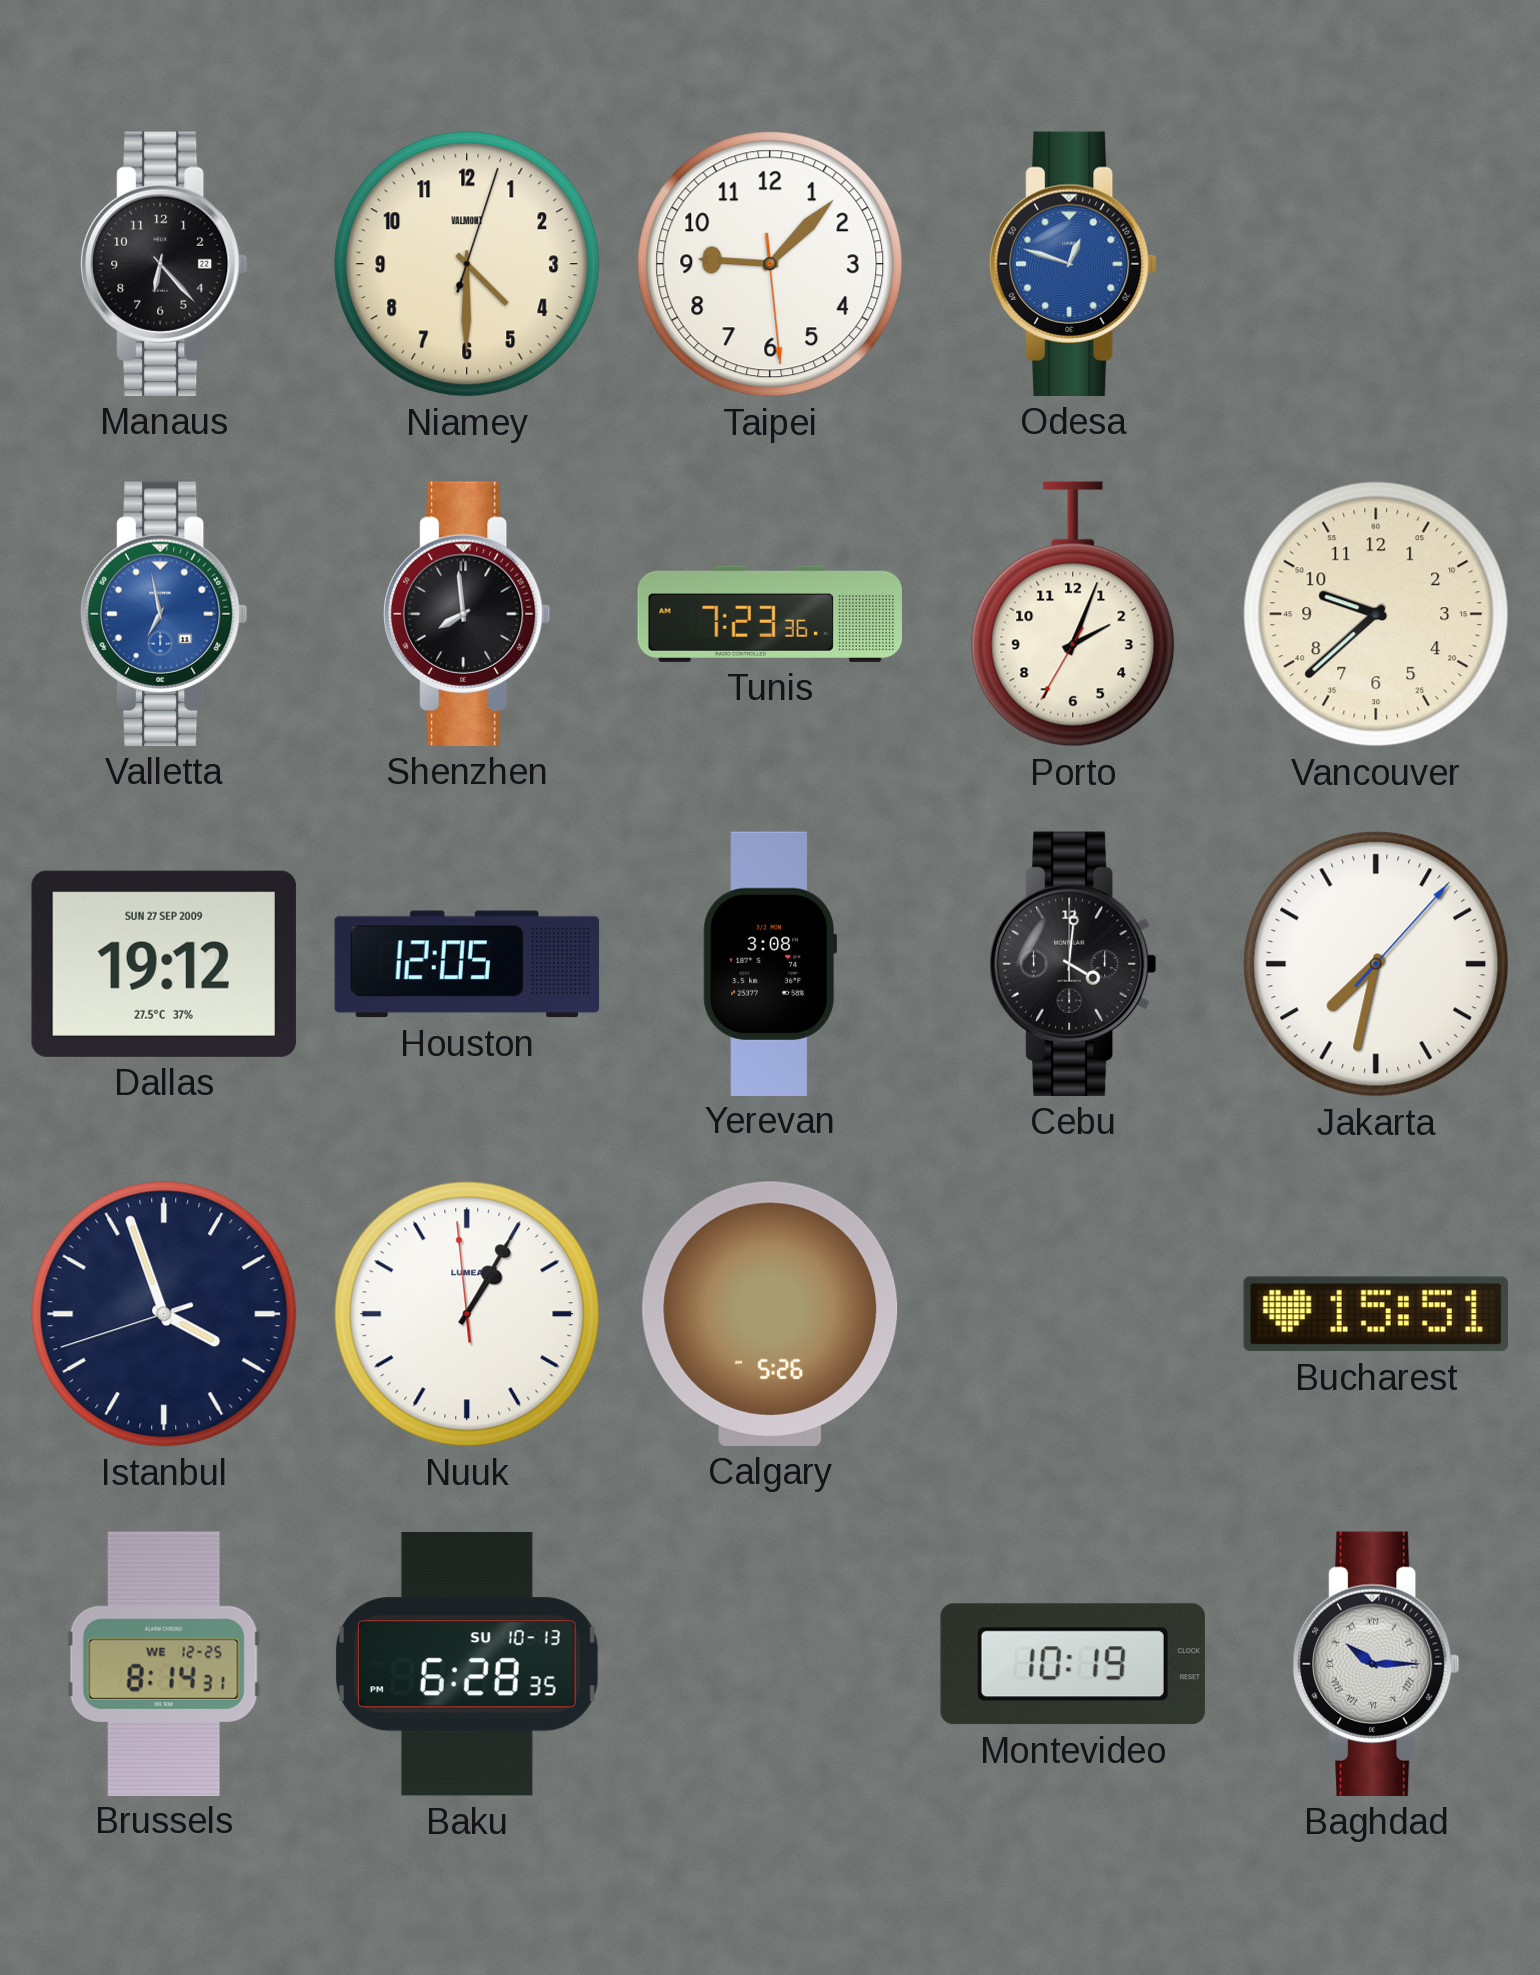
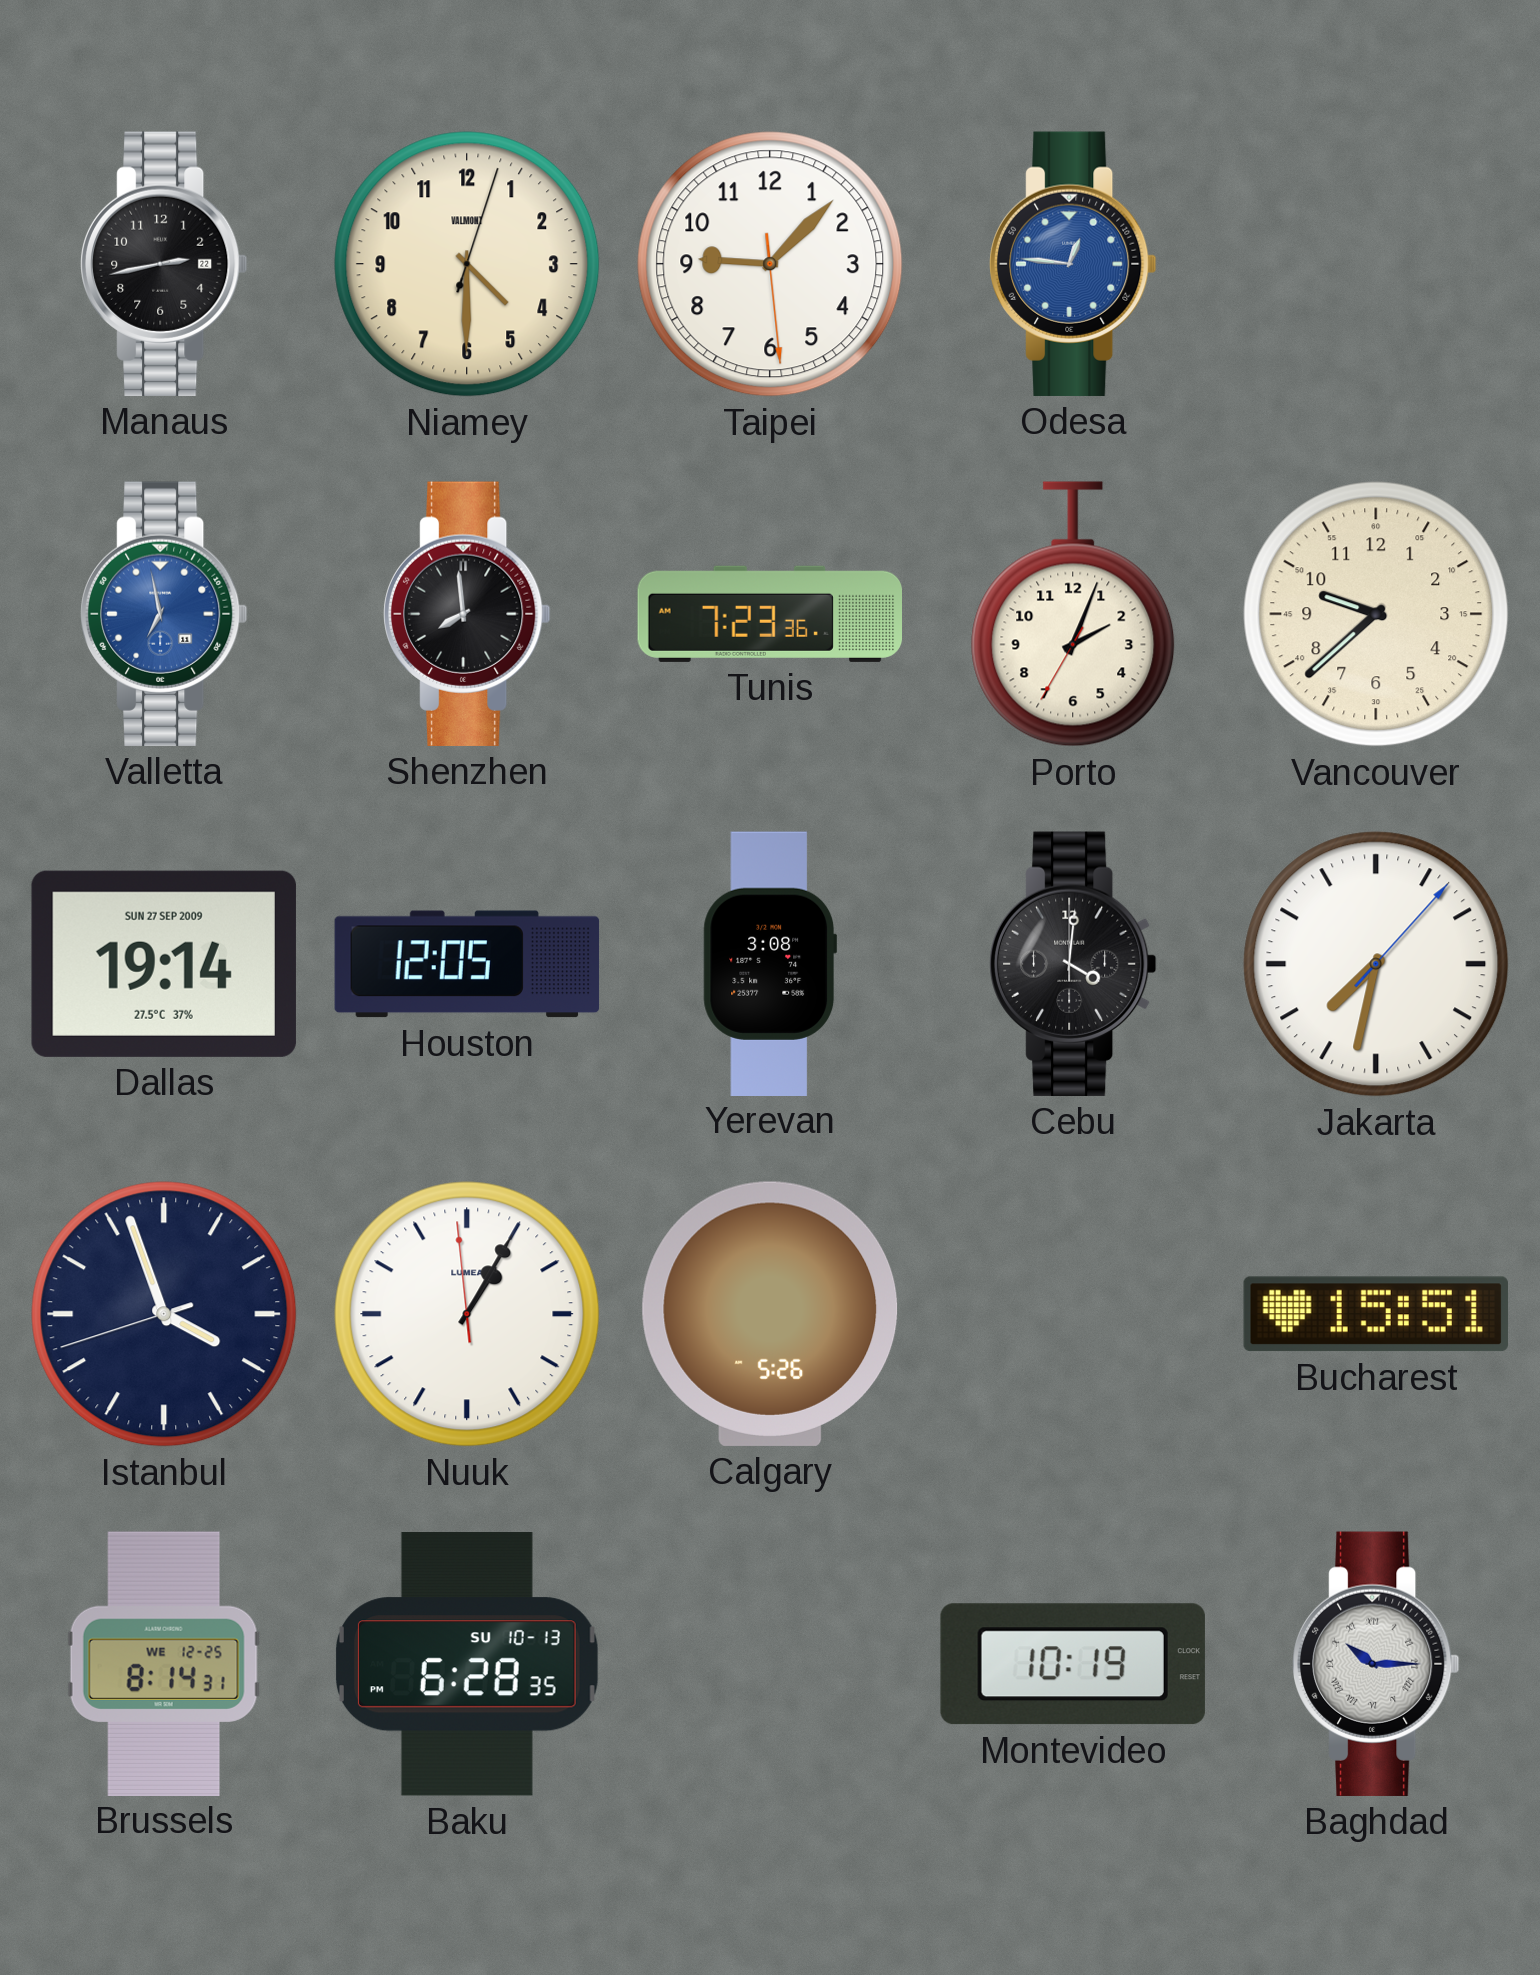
Manaus: 6:23 -> 2:43 (165, 264)
Odesa: 12:48 -> 12:46 (1074, 264)
Dallas: 19:12 -> 19:14 (164, 964)
